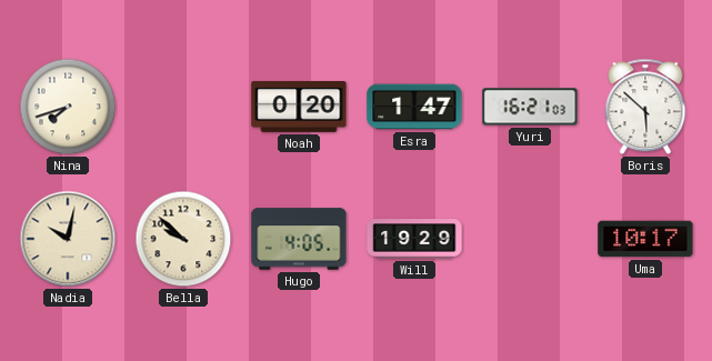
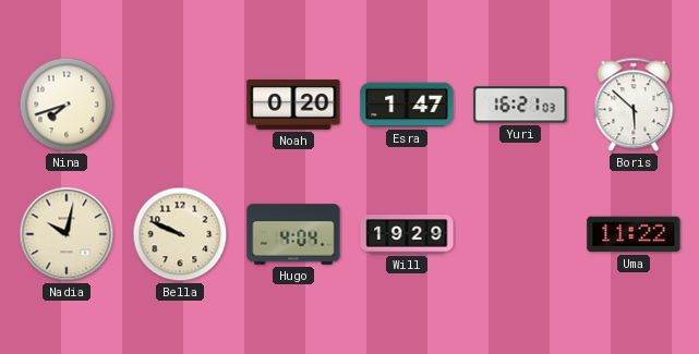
Bella: 9:52 -> 9:49 (180, 234)
Hugo: 4:05 -> 4:04 (293, 234)
Uma: 10:17 -> 11:22 (634, 234)
